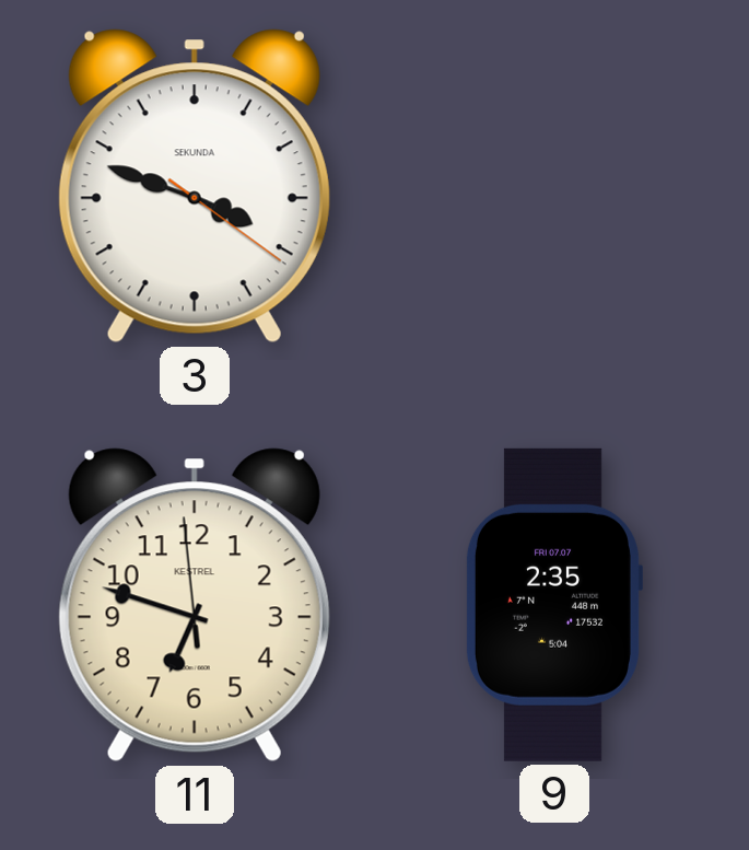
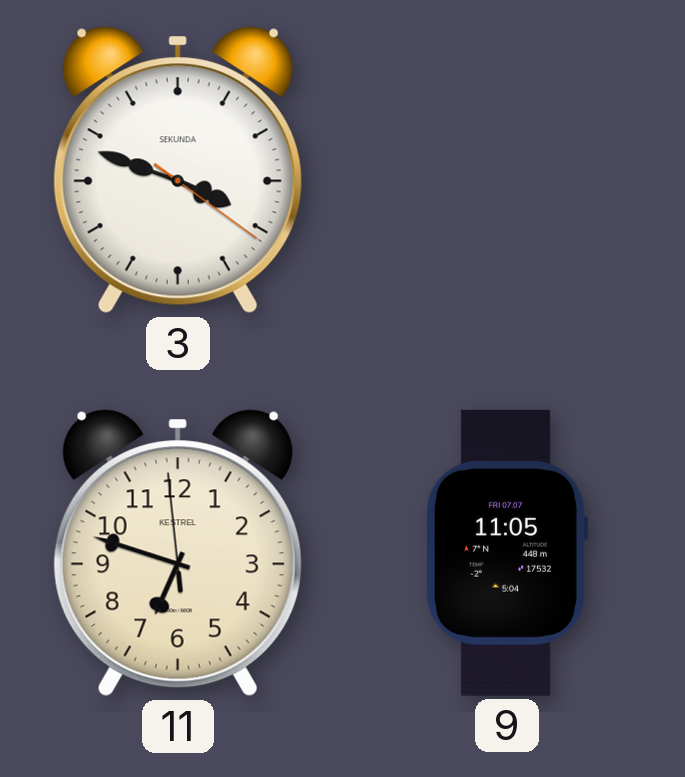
9: 2:35 -> 11:05 (506, 553)
